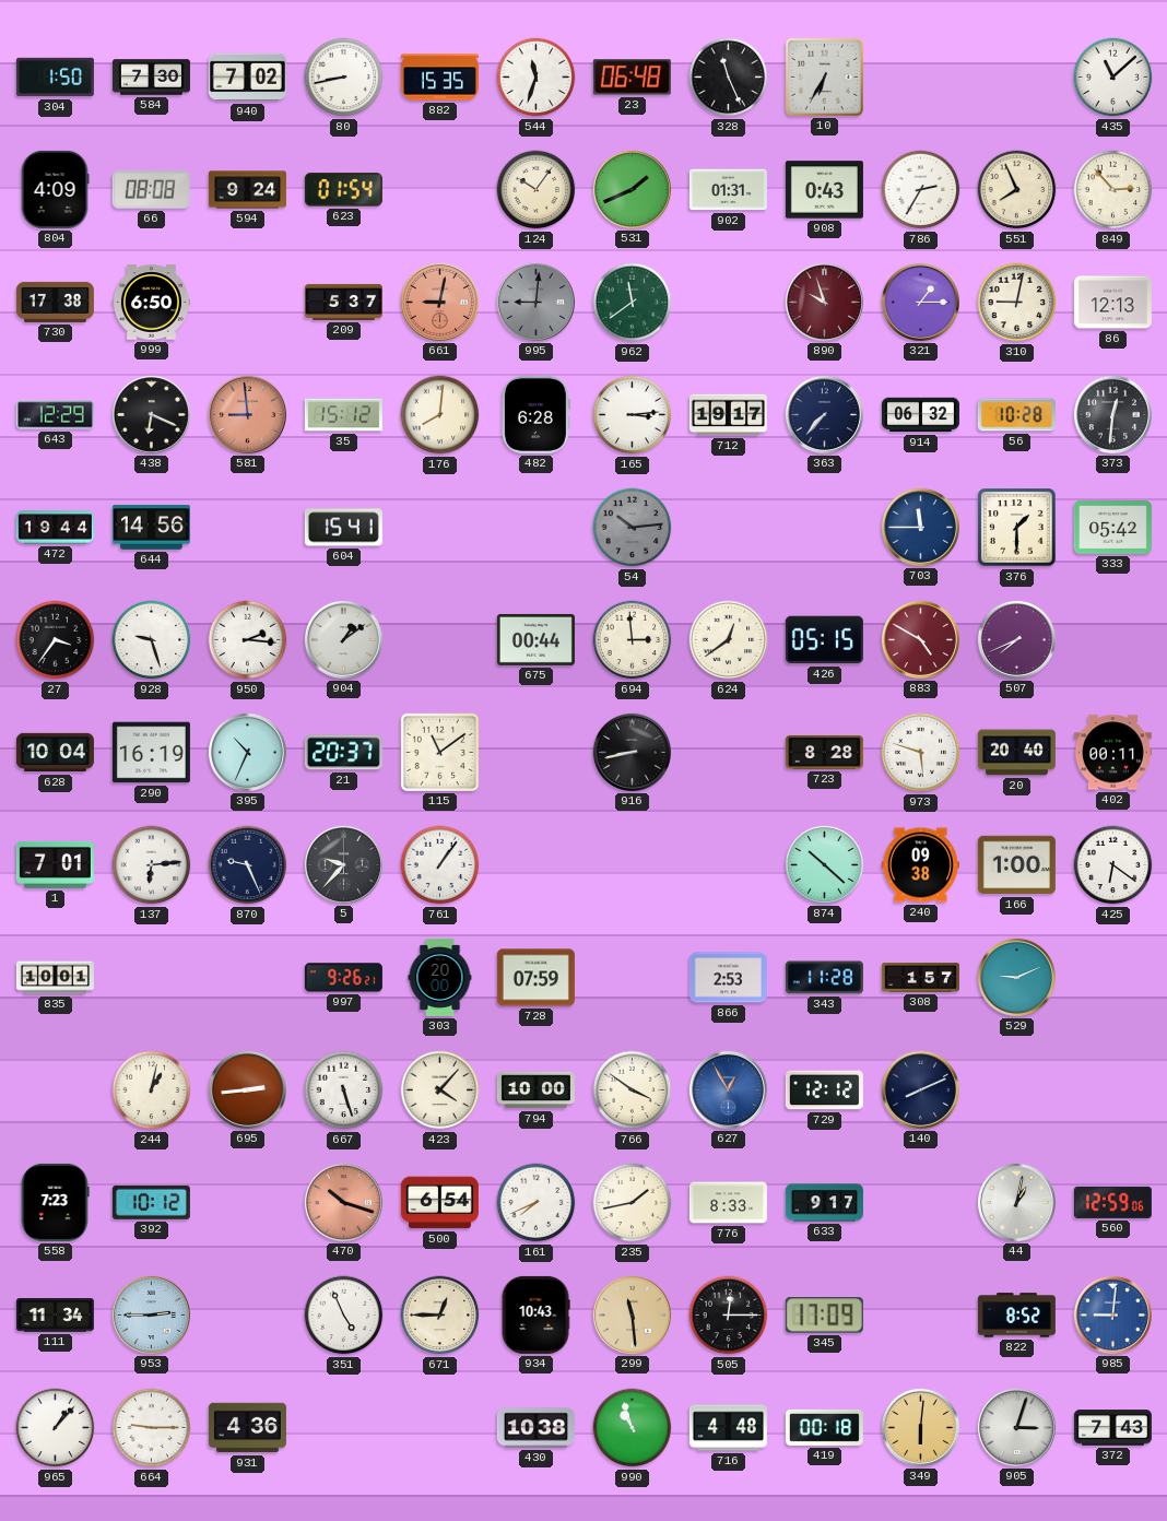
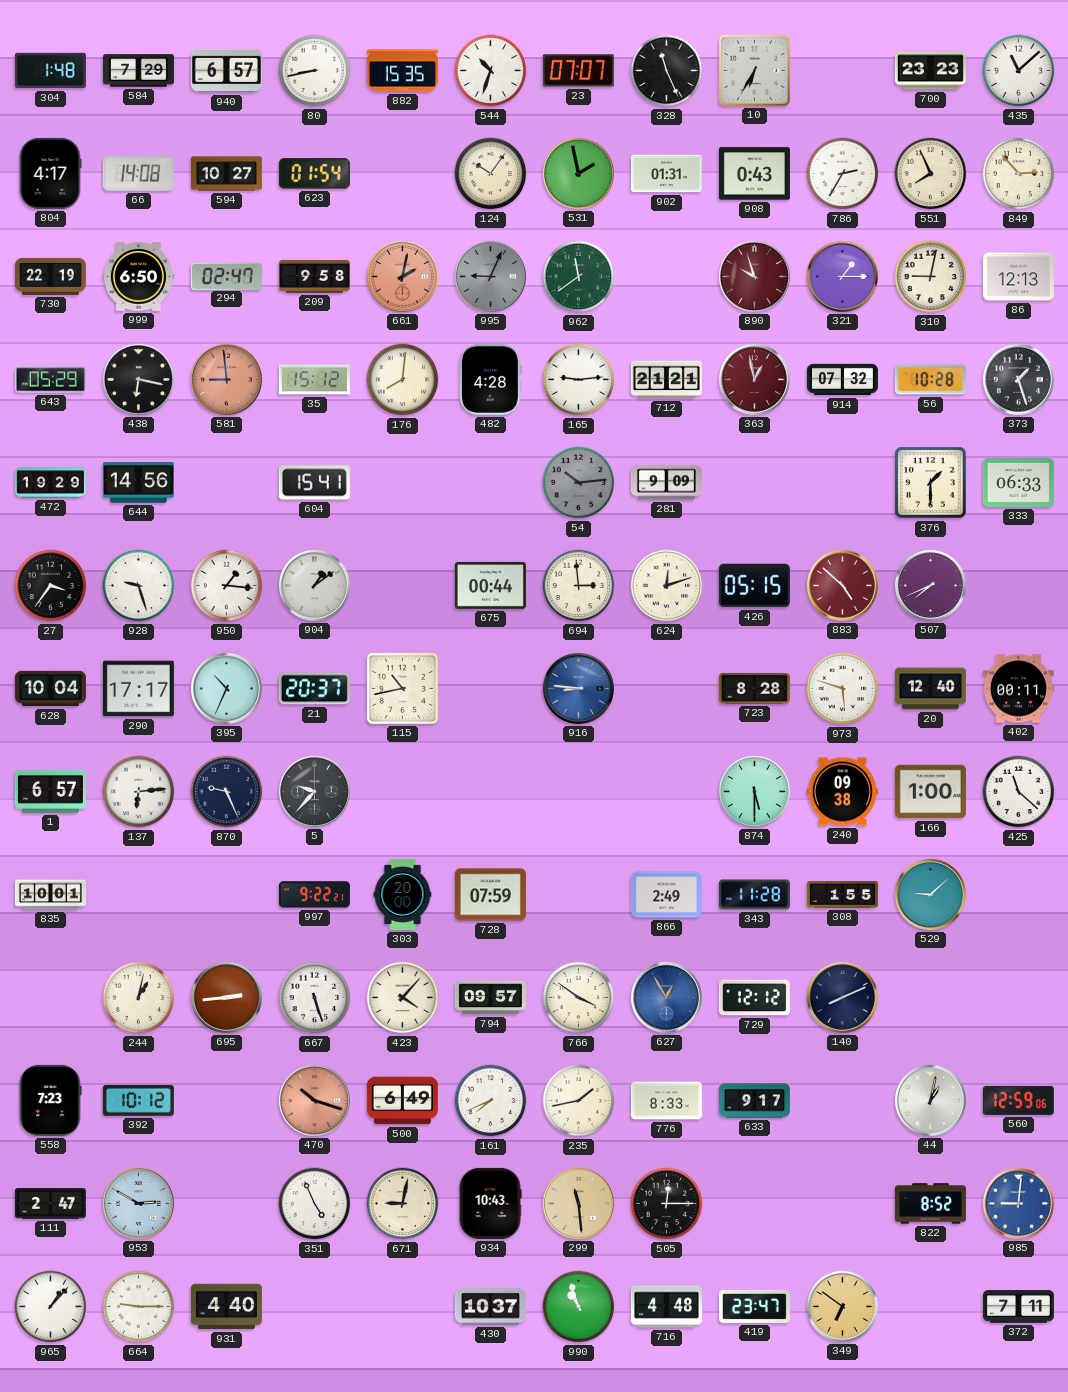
304: 1:50 -> 1:48 (50, 71)
584: 7:30 -> 7:29 (138, 71)
940: 7:02 -> 6:57 (226, 71)
544: 11:33 -> 10:33 (491, 71)
23: 06:48 -> 07:07 (578, 71)
700: none -> 23:23 (930, 71)
804: 4:09 -> 4:17 (50, 173)
66: 08:08 -> 14:08 (138, 174)
594: 9:24 -> 10:27 (226, 174)
531: 1:41 -> 1:58 (578, 173)
730: 17:38 -> 22:19 (50, 276)
294: none -> 02:47 (226, 276)
209: 5:37 -> 9:58 (314, 276)
661: 9:02 -> 2:02 (402, 276)
995: 9:01 -> 9:04 (490, 276)
643: 12:29 -> 05:29 (50, 380)
438: 6:19 -> 6:17 (138, 379)
482: 6:28 -> 4:28 (490, 379)
165: 3:14 -> 9:14 (579, 380)
712: 19:17 -> 21:21 (666, 380)
363: 7:37 -> 12:58 (754, 379)
363 dial: navy -> burgundy (754, 379)
914: 06:32 -> 07:32 (842, 380)
373: 12:31 -> 1:27 (1018, 379)
472: 19:44 -> 19:29 (50, 483)
281: none -> 9:09 (666, 483)
703: 11:45 -> none (920, 527)
333: 05:42 -> 06:33 (1018, 483)
950: 2:16 -> 1:16 (227, 586)
624: 12:39 -> 12:12 (667, 586)
883: 4:50 -> 4:52 (842, 585)
290: 16:19 -> 17:17 (138, 689)
115: 11:09 -> 10:43 (402, 688)
916: 8:43 -> 8:46 (578, 688)
916 dial: black -> blue (578, 688)
20: 20:40 -> 12:40 (930, 689)
1: 7:01 -> 6:57 (50, 791)
761: 1:06 -> none (440, 865)
874: 10:22 -> 5:30 (754, 791)
425: 6:21 -> 11:22 (1019, 792)
997: 9:26 -> 9:22 (314, 895)
866: 2:53 -> 2:49 (666, 895)
308: 1:57 -> 1:55 (842, 895)
529: 9:11 -> 9:08 (930, 894)
794: 10:00 -> 09:57 (490, 998)
500: 6:54 -> 6:49 (402, 1101)
111: 11:34 -> 2:47 (50, 1204)
953: 2:45 -> 2:50 (138, 1203)
671: 12:45 -> 9:02 (403, 1204)
345: 17:09 -> none (824, 1316)
931: 4:36 -> 4:40 (226, 1307)
430: 10:38 -> 10:37 (490, 1307)
419: 00:18 -> 23:47 (754, 1306)
349: 6:01 -> 6:51 (842, 1306)
905: 3:03 -> none (1016, 1427)
372: 7:43 -> 7:11 (1018, 1307)
